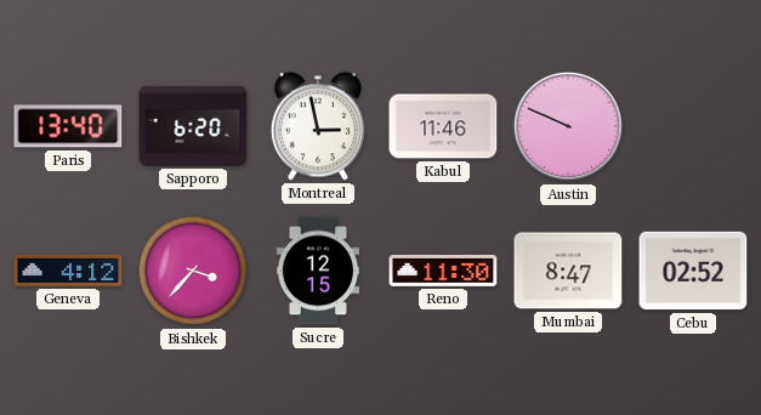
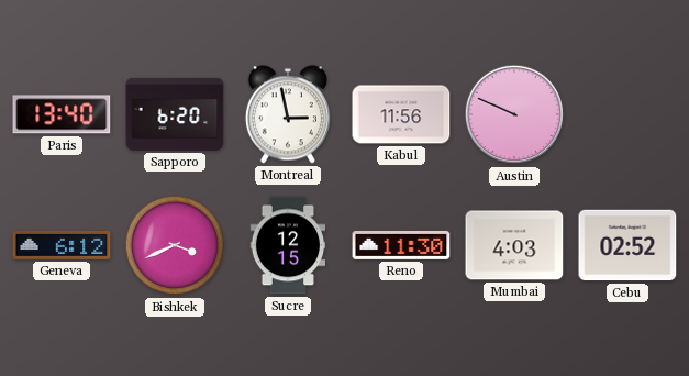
Kabul: 11:46 -> 11:56 (401, 114)
Geneva: 4:12 -> 6:12 (62, 245)
Bishkek: 3:37 -> 3:41 (175, 245)
Mumbai: 8:47 -> 4:03 (514, 245)
